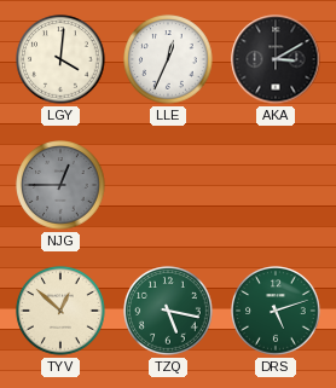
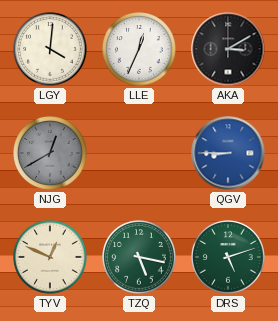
NJG: 12:45 -> 12:40 (50, 153)
QGV: none -> 8:45 (228, 153)
TYV: 12:52 -> 12:49 (50, 257)
